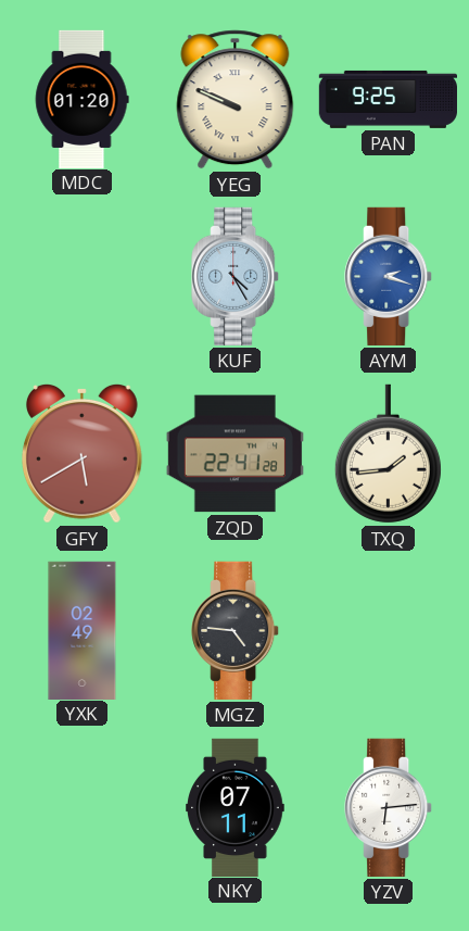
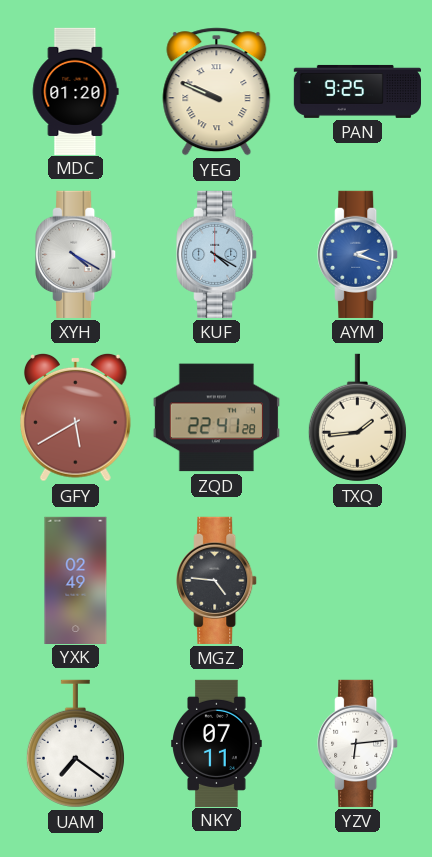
XYH: none -> 4:20 (76, 254)
KUF: 4:25 -> 4:20 (217, 254)
UAM: none -> 7:21 (75, 744)
